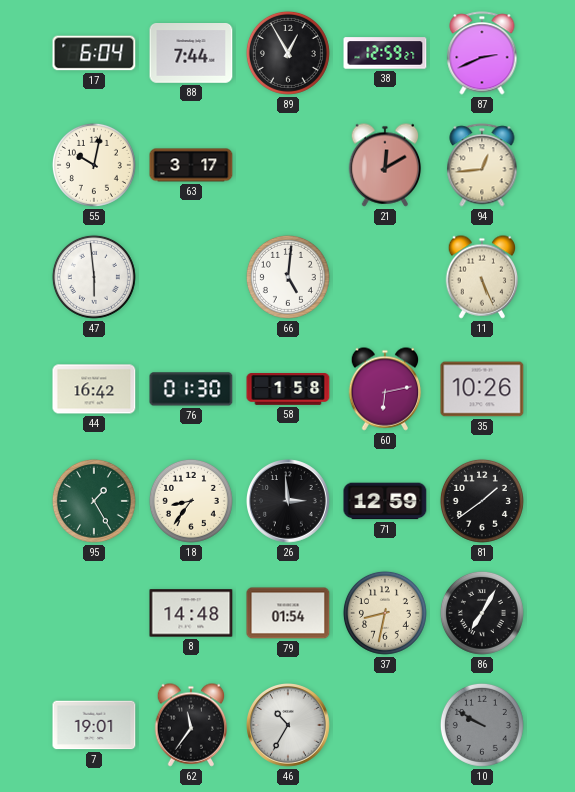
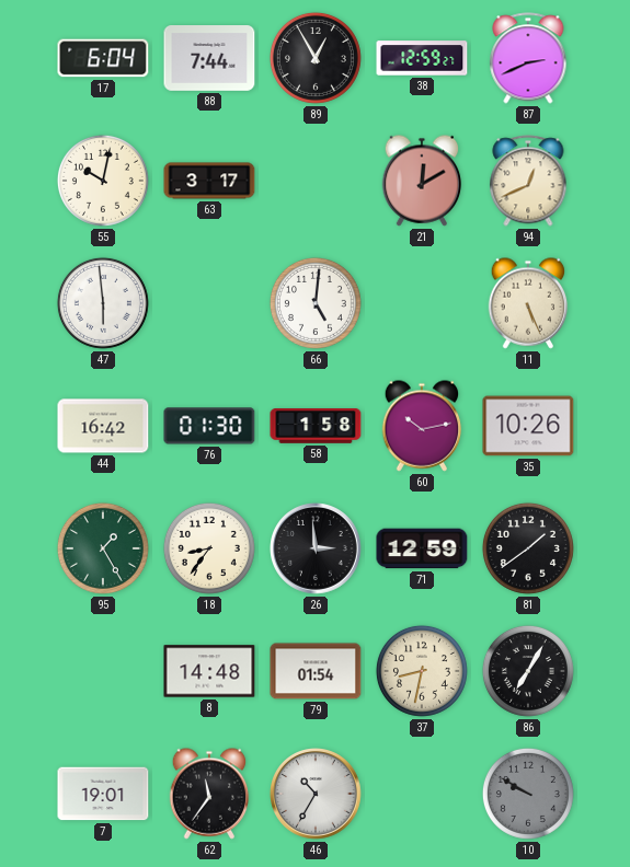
94: 12:44 -> 12:41 (528, 181)
60: 6:13 -> 10:13 (422, 426)
